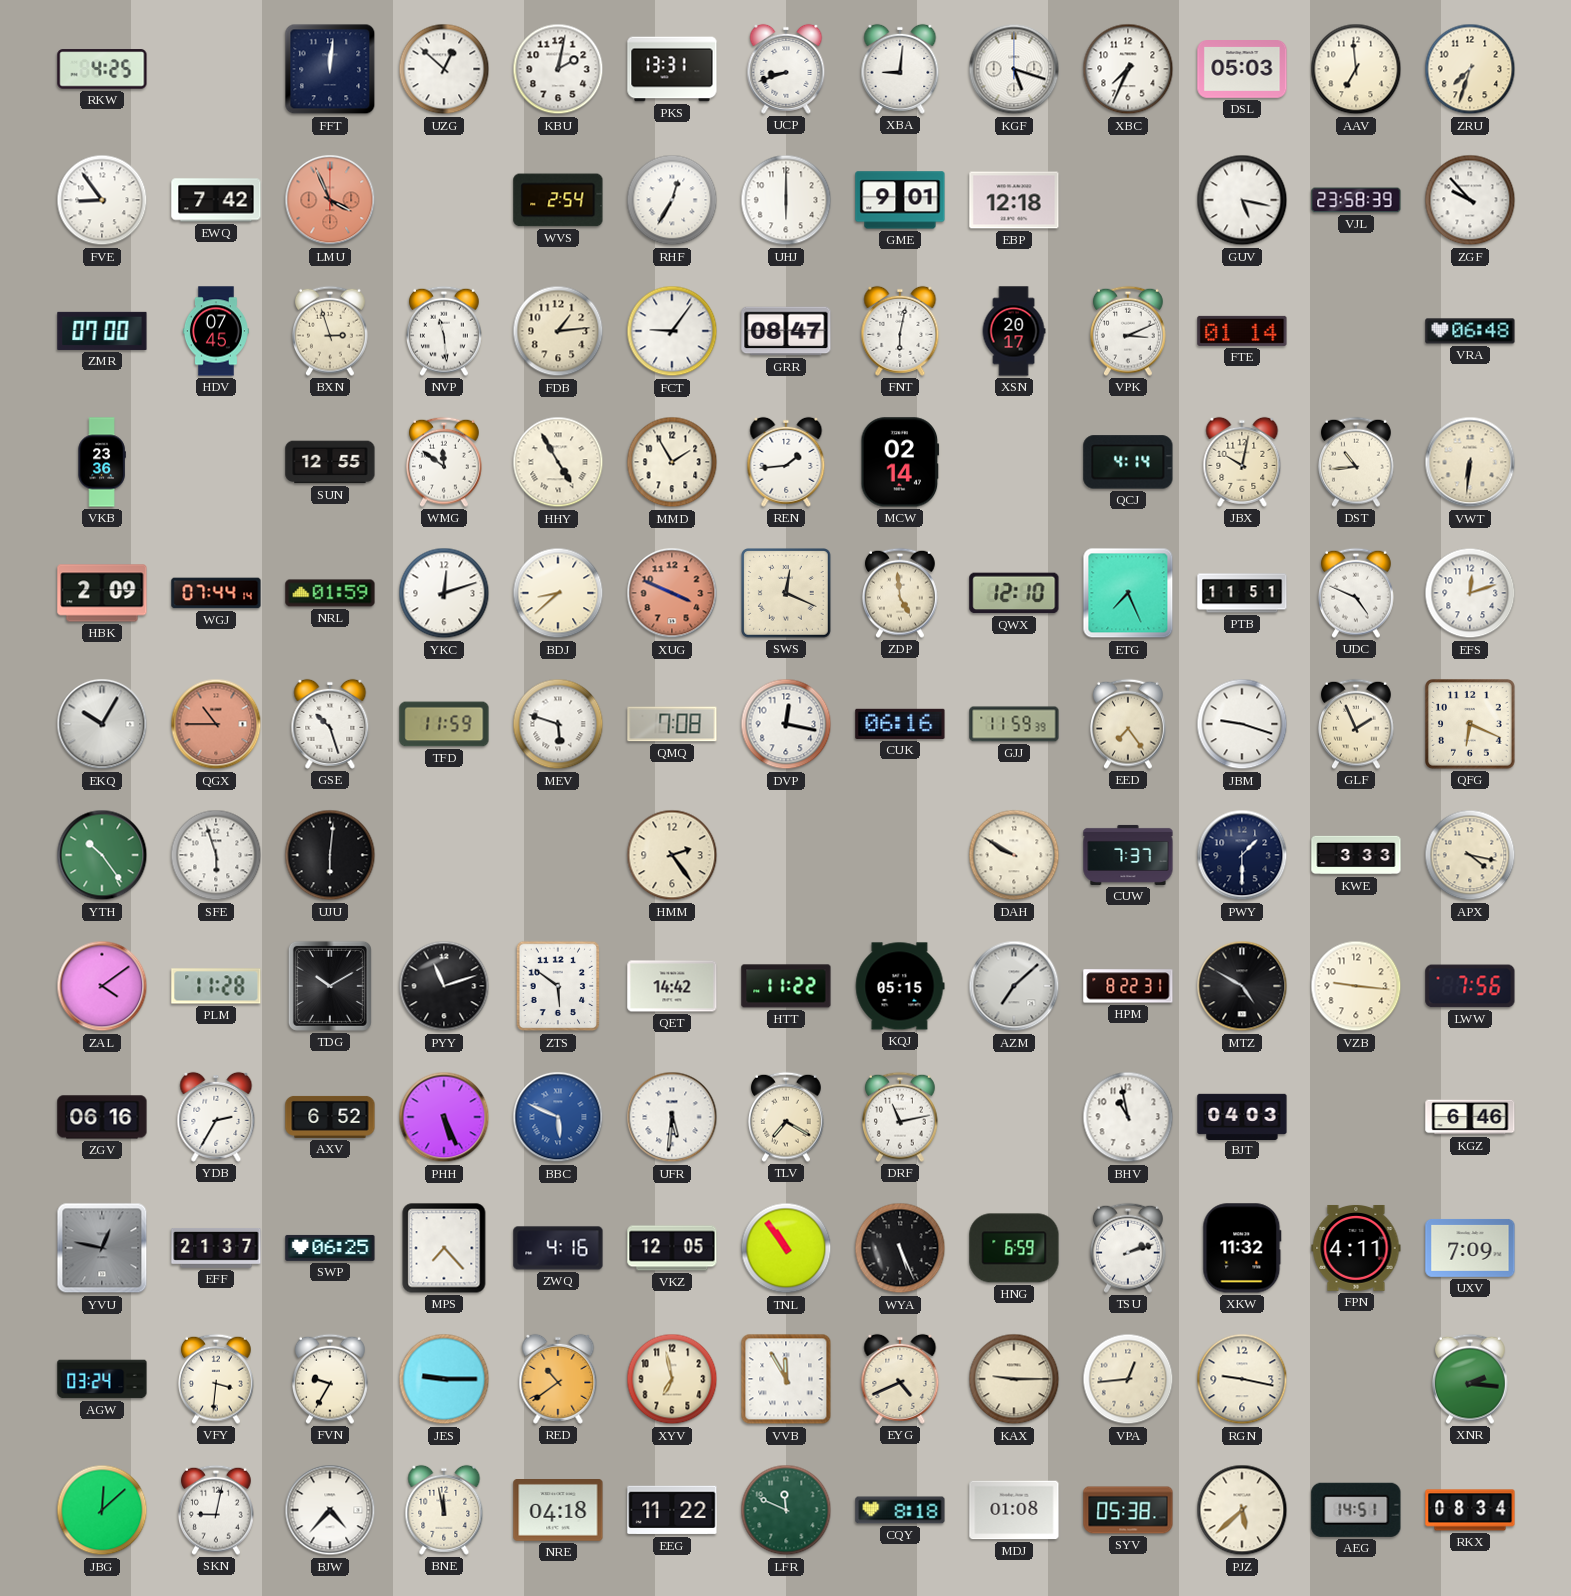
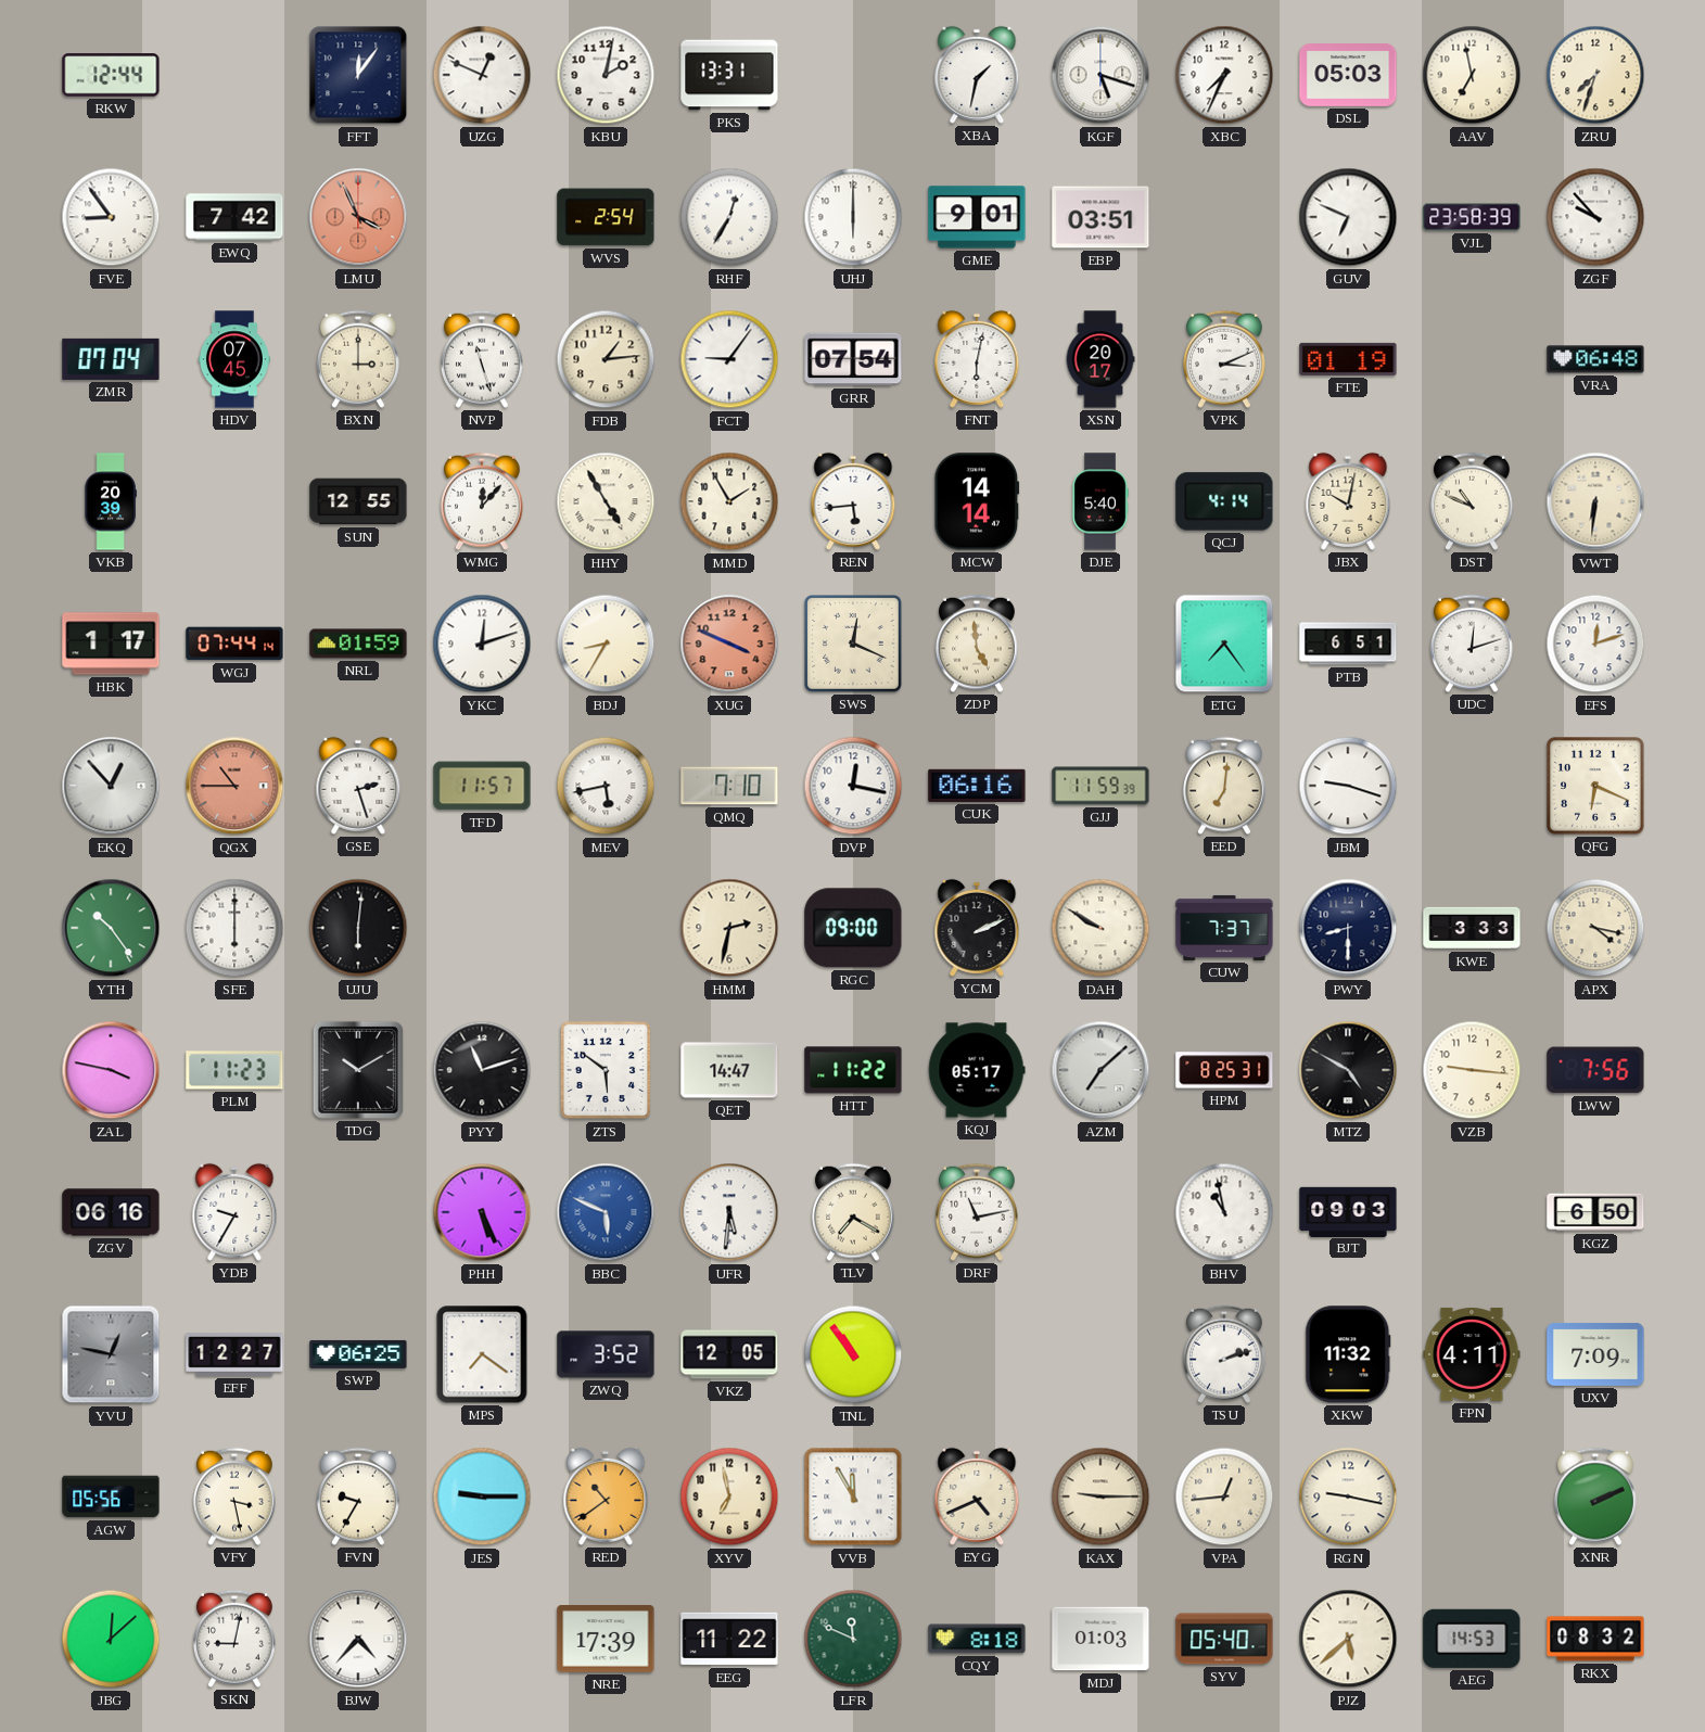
RKW: 4:25 -> 12:44 (111, 75)
FFT: 12:01 -> 12:06 (358, 75)
UZG: 12:52 -> 12:49 (482, 75)
UCP: 8:42 -> none (786, 69)
XBA: 9:01 -> 1:32 (977, 75)
AAV: 6:59 -> 6:58 (1472, 75)
EBP: 12:18 -> 03:51 (1100, 217)
GUV: 5:17 -> 6:49 (1348, 217)
ZMR: 07:00 -> 07:04 (111, 359)
BXN: 2:57 -> 3:00 (358, 359)
NVP: 11:29 -> 11:27 (482, 359)
GRR: 08:47 -> 07:54 (853, 359)
FTE: 01:14 -> 01:19 (1348, 359)
VKB: 23:36 -> 20:39 (111, 501)
WMG: 11:51 -> 12:07 (482, 501)
REN: 1:44 -> 5:44 (853, 501)
MCW: 02:14 -> 14:14 (977, 501)
DJE: none -> 5:40 (1100, 501)
DST: 10:44 -> 10:49 (1472, 501)
HBK: 2:09 -> 1:17 (111, 644)
BDJ: 8:38 -> 8:35 (606, 644)
QWX: 12:10 -> none (1014, 593)
ETG: 7:26 -> 7:24 (1224, 644)
PTB: 11:51 -> 6:51 (1348, 644)
UDC: 4:49 -> 12:12 (1472, 644)
EKQ: 10:05 -> 12:53 (111, 786)
GSE: 10:27 -> 2:27 (358, 786)
TFD: 11:59 -> 11:57 (482, 786)
MEV: 5:48 -> 5:43 (606, 786)
QMQ: 7:08 -> 7:10 (729, 786)
EED: 7:24 -> 7:01 (1224, 786)
GLF: 1:56 -> none (1356, 724)
SFE: 5:57 -> 6:00 (234, 928)
HMM: 2:24 -> 2:32 (729, 928)
RGC: none -> 09:00 (853, 928)
YCM: none -> 2:11 (977, 928)
PWY: 1:30 -> 8:30 (1348, 928)
ZAL: 4:09 -> 3:47 (111, 1070)
PLM: 11:28 -> 11:23 (234, 1070)
QET: 14:42 -> 14:47 (729, 1070)
KQJ: 05:15 -> 05:17 (977, 1070)
HPM: 8:22 -> 8:25 (1224, 1070)
YDB: 2:35 -> 9:35 (234, 1212)
AXV: 6:52 -> none (330, 1117)
BJT: 04:03 -> 09:03 (1348, 1211)
KGZ: 6:46 -> 6:50 (1595, 1212)
EFF: 21:37 -> 12:27 (234, 1354)
MPS: 7:23 -> 7:21 (482, 1354)
ZWQ: 4:16 -> 3:52 (606, 1354)
WYA: 5:26 -> none (900, 1248)
HNG: 6:59 -> none (1014, 1248)
AGW: 03:24 -> 05:56 (111, 1497)
VFY: 3:31 -> 3:28 (234, 1497)
XNR: 2:16 -> 2:11 (1595, 1497)
BNE: 11:58 -> none (444, 1510)
NRE: 04:18 -> 17:39 (606, 1640)
MDJ: 01:08 -> 01:03 (1100, 1639)
SYV: 05:38 -> 05:40 (1224, 1639)
AEG: 14:51 -> 14:53 (1472, 1639)
RKX: 08:34 -> 08:32 (1595, 1639)
